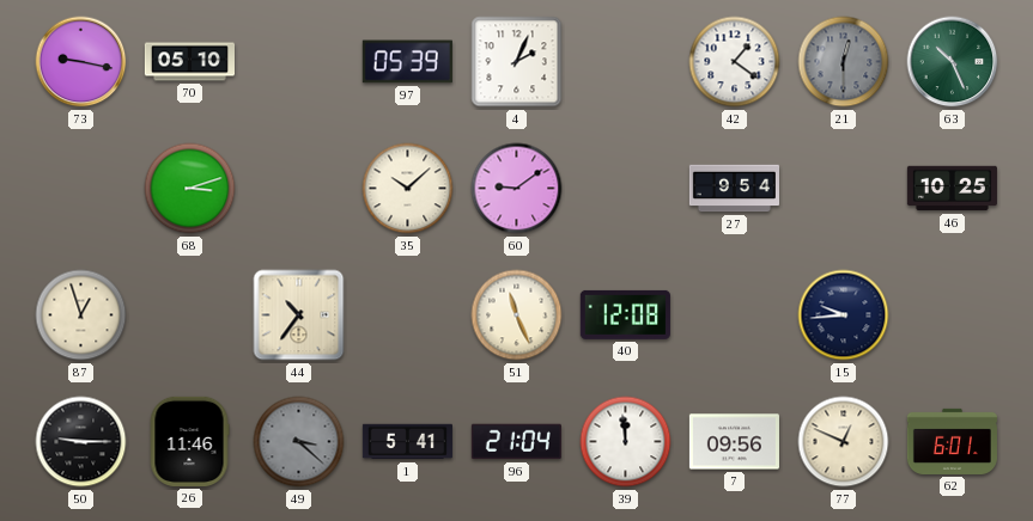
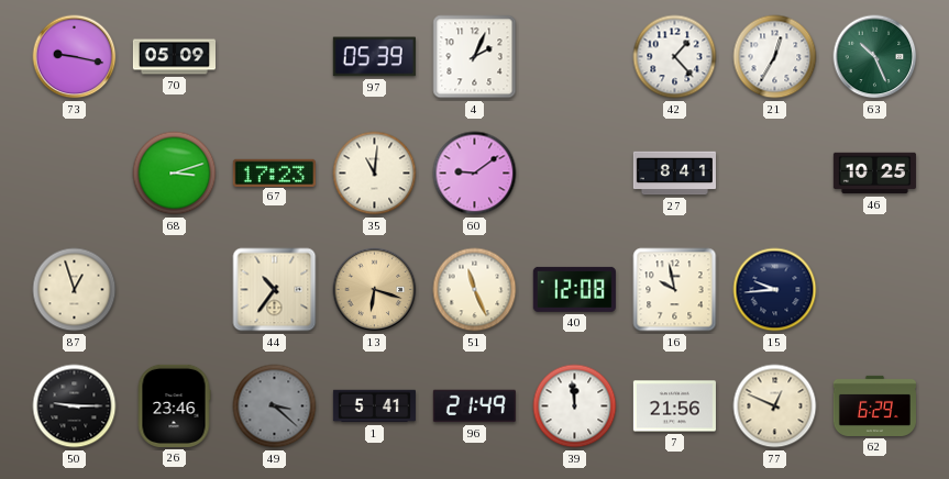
70: 05:10 -> 05:09 (174, 57)
42: 1:21 -> 1:23 (675, 57)
21: 12:30 -> 12:35 (775, 57)
21 dial: grey -> white (775, 57)
67: none -> 17:23 (274, 172)
35: 10:08 -> 11:01 (375, 174)
27: 9:54 -> 8:41 (674, 174)
13: none -> 6:18 (375, 290)
16: none -> 9:58 (675, 290)
26: 11:46 -> 23:46 (174, 405)
96: 21:04 -> 21:49 (474, 406)
7: 09:56 -> 21:56 (674, 406)
62: 6:01 -> 6:29 (874, 405)
